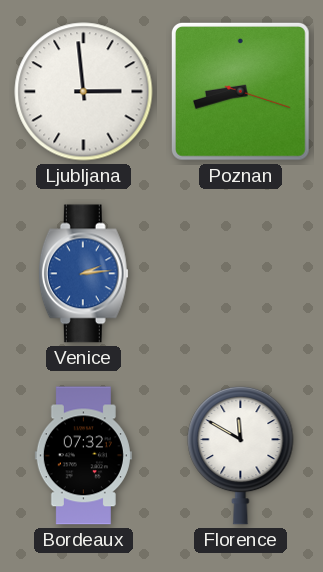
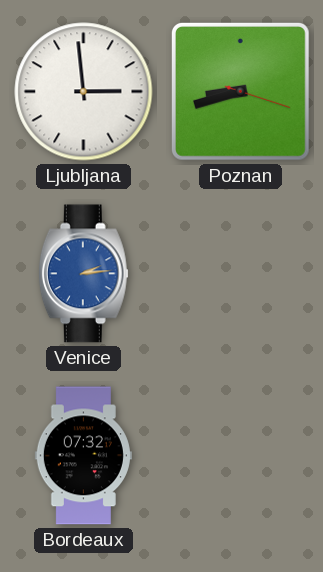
Florence: 11:50 -> none (241, 455)
